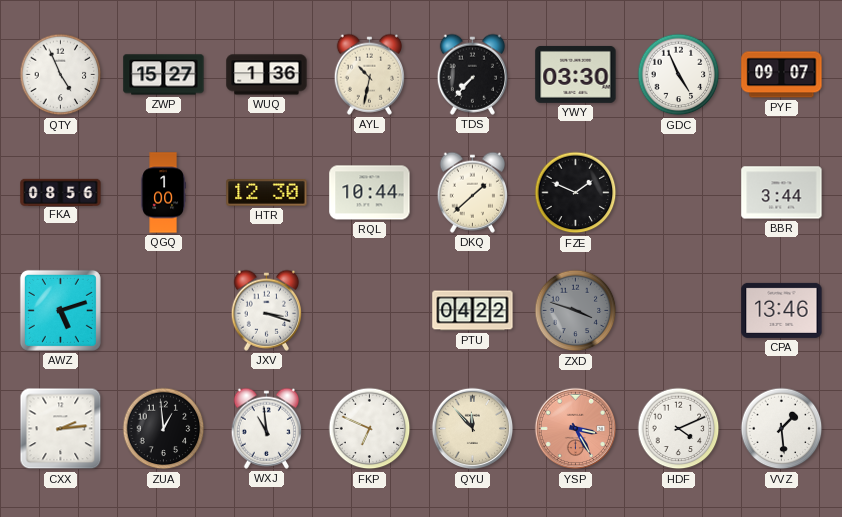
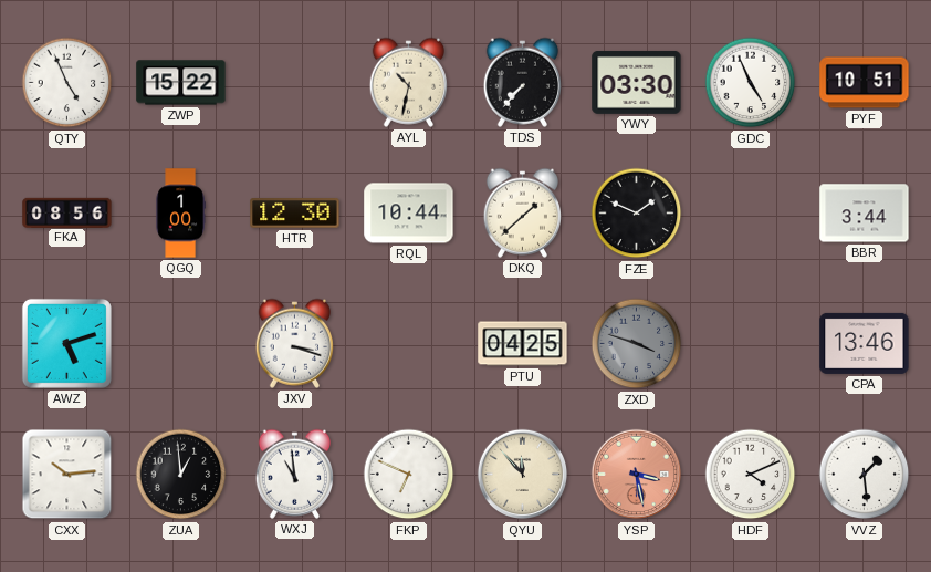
ZWP: 15:27 -> 15:22 (181, 83)
WUQ: 1:36 -> none (267, 75)
PYF: 09:07 -> 10:51 (865, 83)
PTU: 04:22 -> 04:25 (523, 344)
CXX: 2:14 -> 10:14 (67, 475)
YSP: 3:25 -> 3:28 (637, 475)
